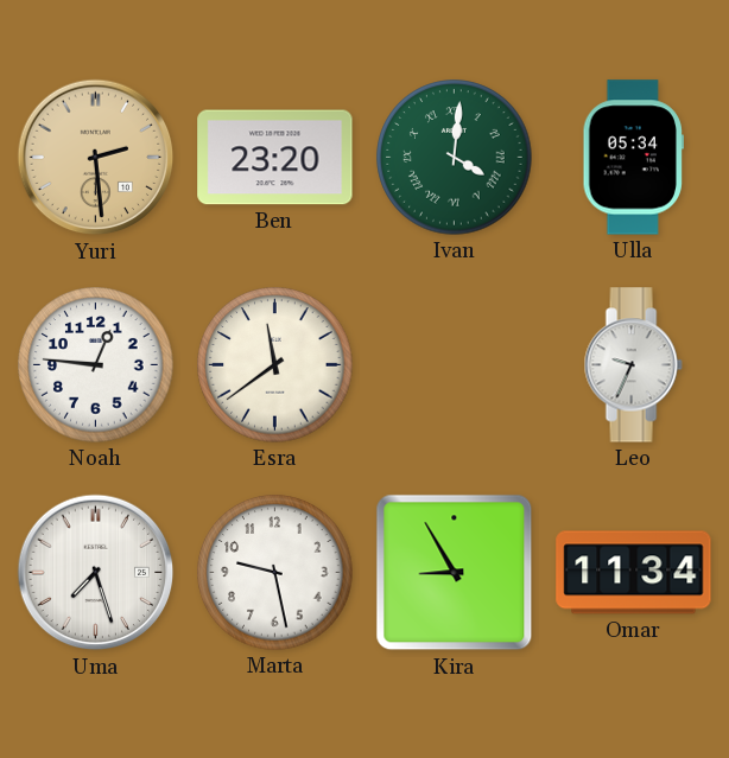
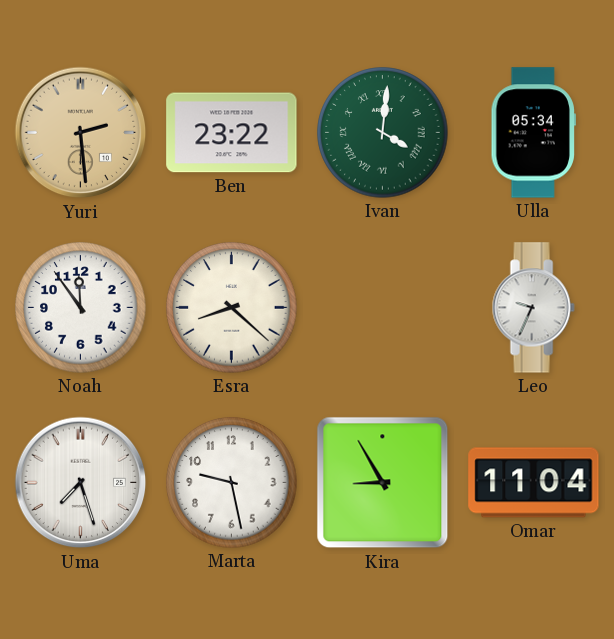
Ben: 23:20 -> 23:22 (232, 133)
Noah: 12:46 -> 11:54 (81, 308)
Esra: 11:39 -> 8:22 (232, 308)
Omar: 11:34 -> 11:04 (534, 483)
